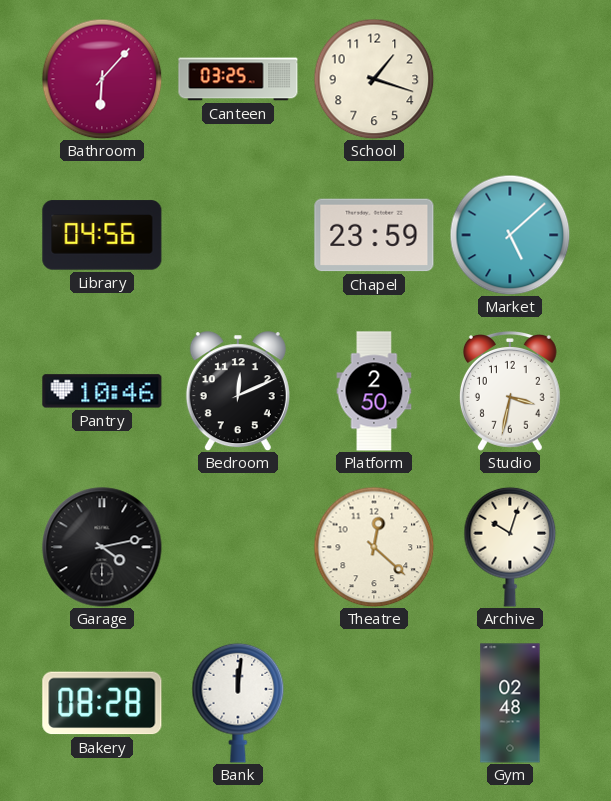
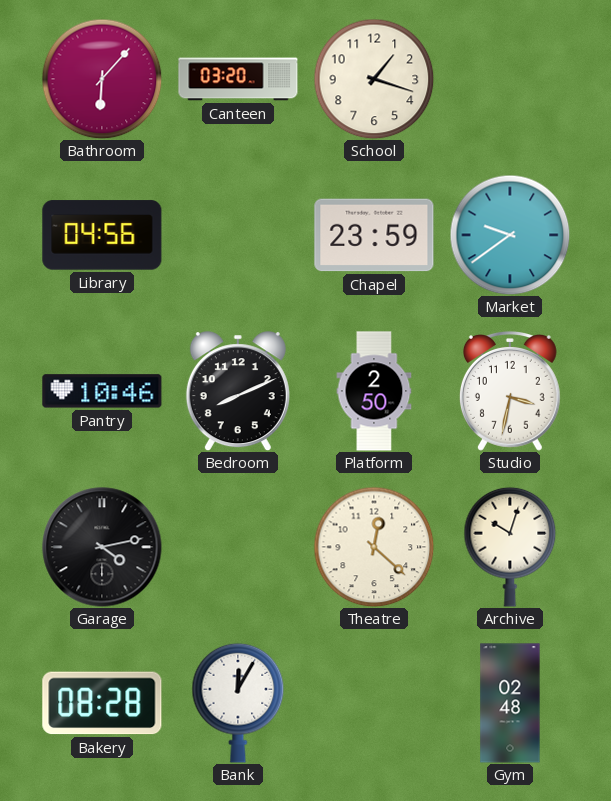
Canteen: 03:25 -> 03:20 (238, 79)
Market: 5:08 -> 9:39 (510, 235)
Bedroom: 12:11 -> 8:11 (238, 391)
Bank: 12:01 -> 12:05 (238, 703)
